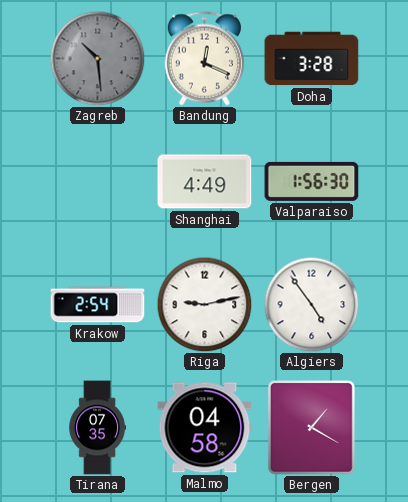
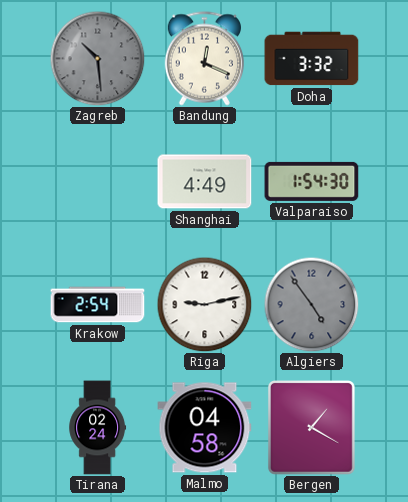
Doha: 3:28 -> 3:32 (312, 59)
Valparaiso: 1:56 -> 1:54 (312, 181)
Algiers dial: white -> grey (311, 304)
Tirana: 07:35 -> 02:24 (98, 428)
